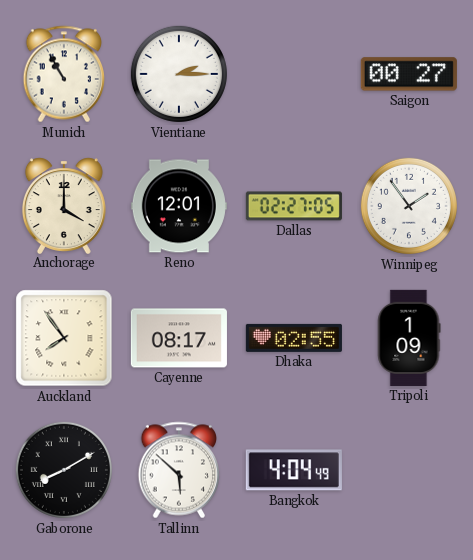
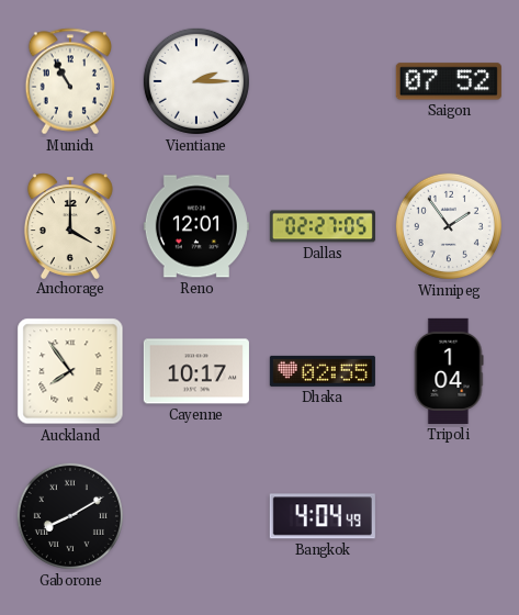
Saigon: 00:27 -> 07:52 (449, 81)
Cayenne: 08:17 -> 10:17 (196, 371)
Tripoli: 1:09 -> 1:04 (449, 371)
Tallinn: 5:52 -> none (179, 470)
